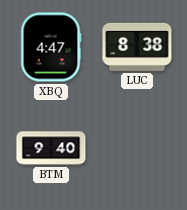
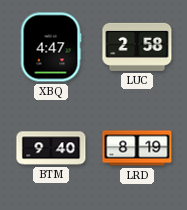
LUC: 8:38 -> 2:58 (137, 47)
LRD: none -> 8:19 (137, 148)
